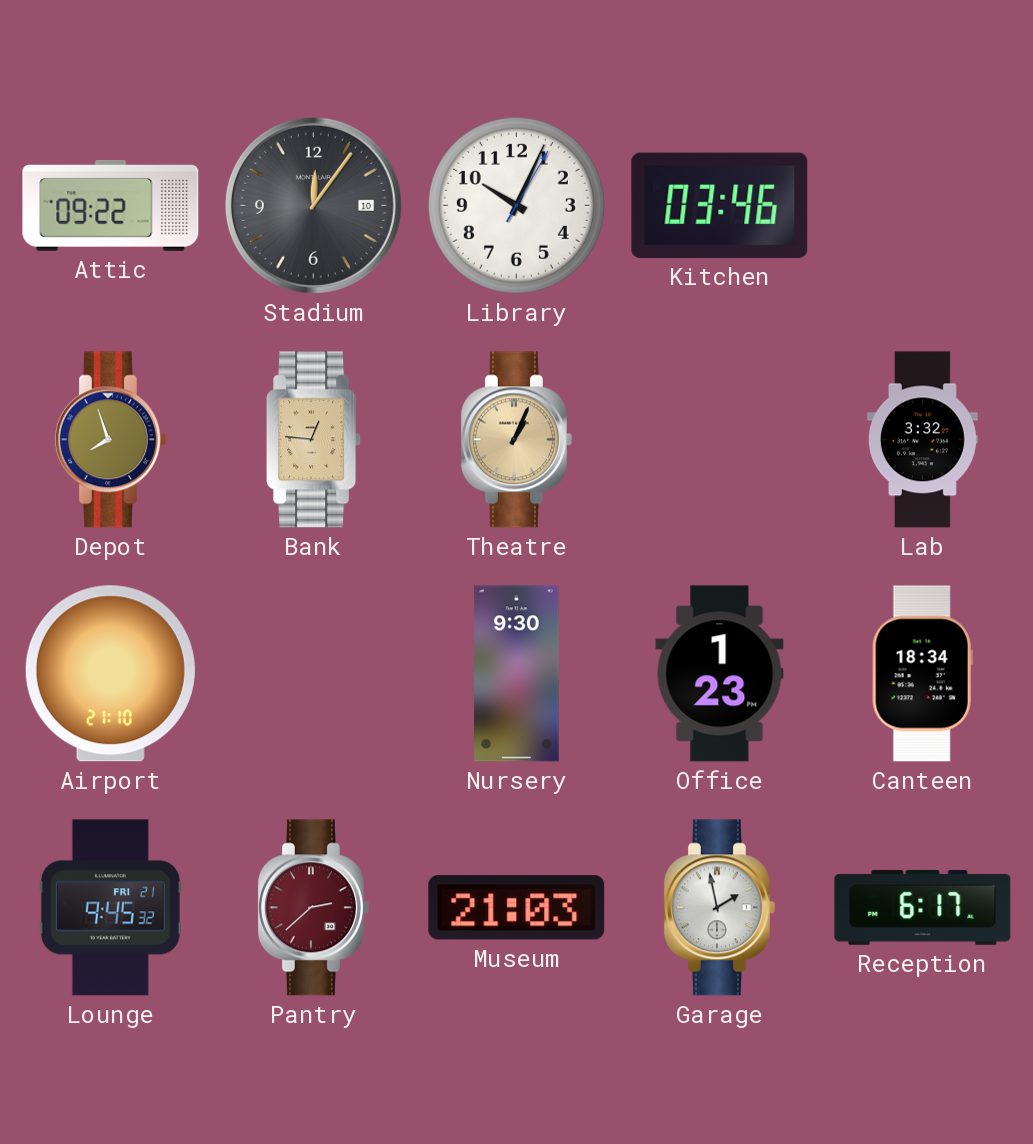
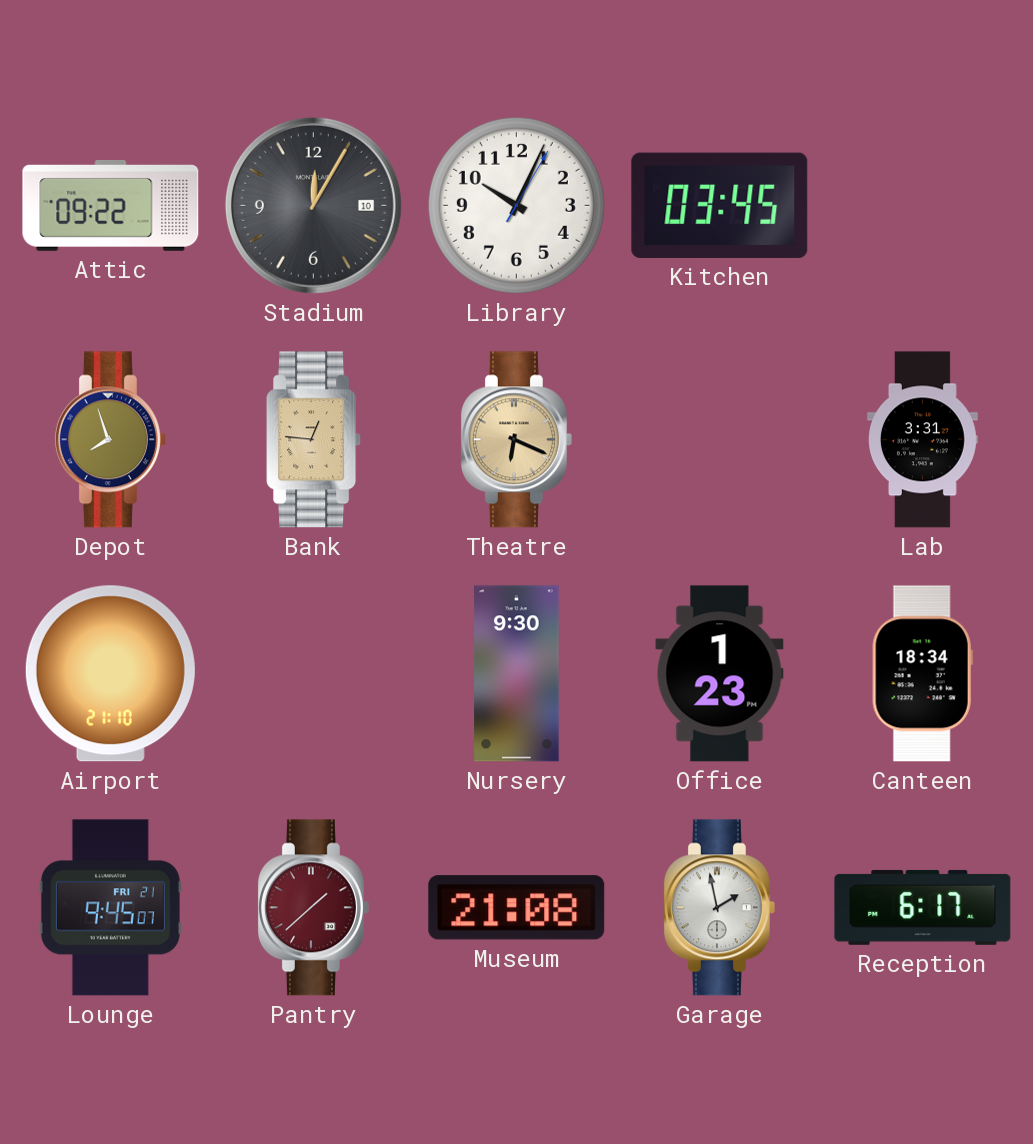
Stadium: 12:06 -> 12:05 (313, 205)
Kitchen: 03:46 -> 03:45 (720, 205)
Theatre: 1:04 -> 6:19 (516, 440)
Lab: 3:32 -> 3:31 (922, 440)
Lounge: 9:45:32 -> 9:45:07 (110, 908)
Pantry: 2:38 -> 1:38 (313, 908)
Museum: 21:03 -> 21:08 (517, 908)
